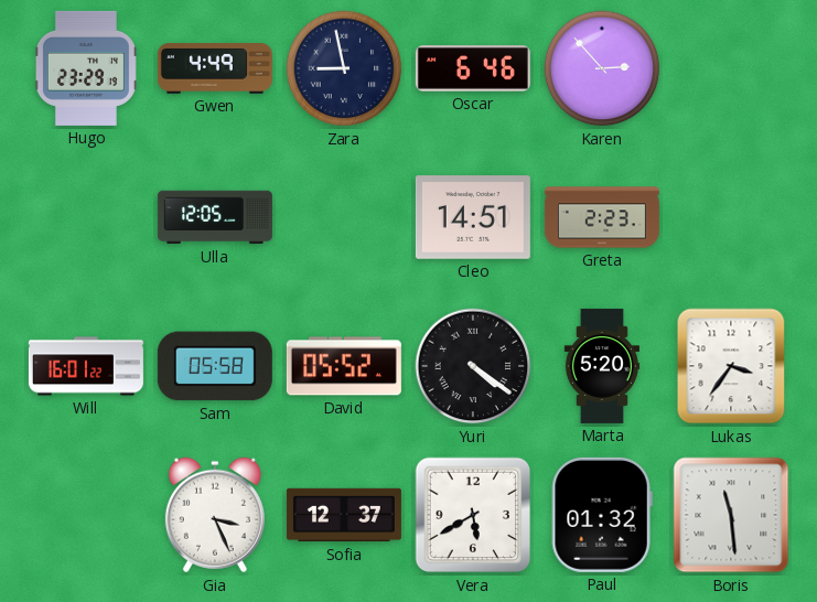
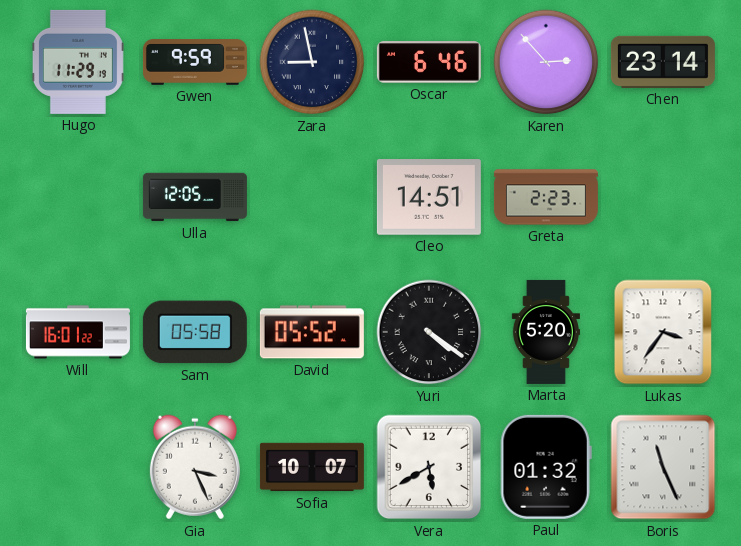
Hugo: 23:29 -> 11:29 (78, 62)
Gwen: 4:49 -> 9:59 (195, 62)
Chen: none -> 23:14 (663, 62)
Sofia: 12:37 -> 10:07 (312, 467)
Boris: 11:29 -> 11:26 (663, 467)
